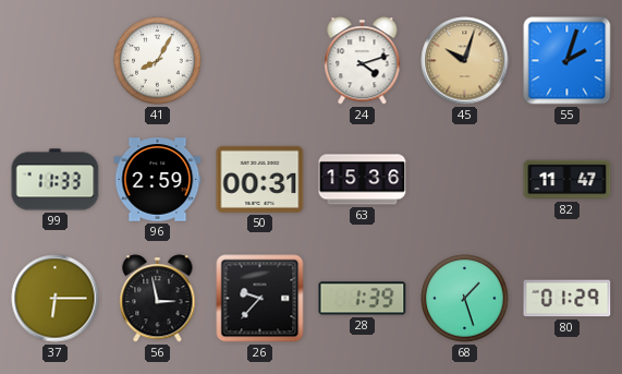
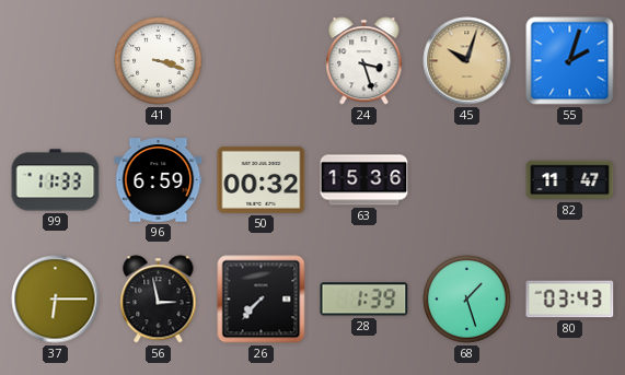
41: 8:05 -> 3:18 (159, 61)
24: 4:12 -> 3:27 (364, 61)
96: 2:59 -> 6:59 (159, 180)
50: 00:31 -> 00:32 (262, 179)
26: 9:37 -> 7:37 (262, 300)
80: 01:29 -> 03:43 (570, 300)
